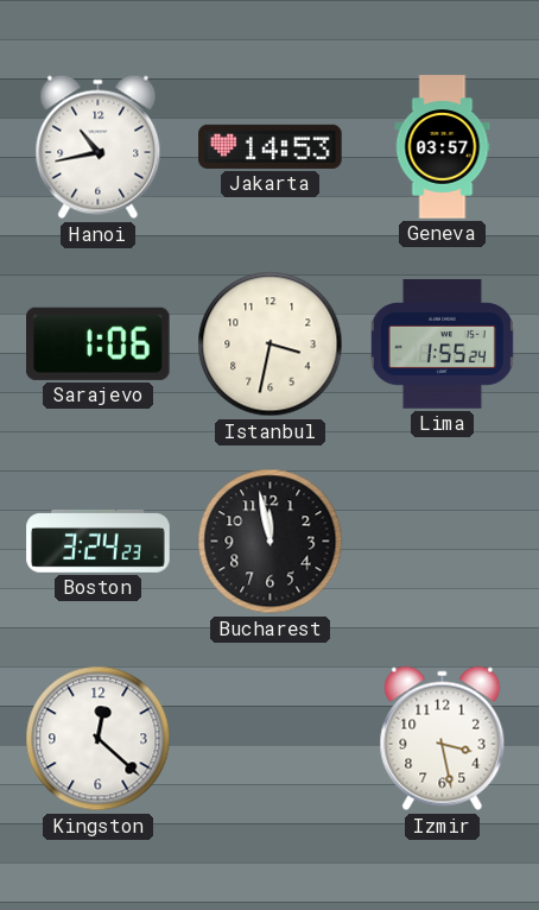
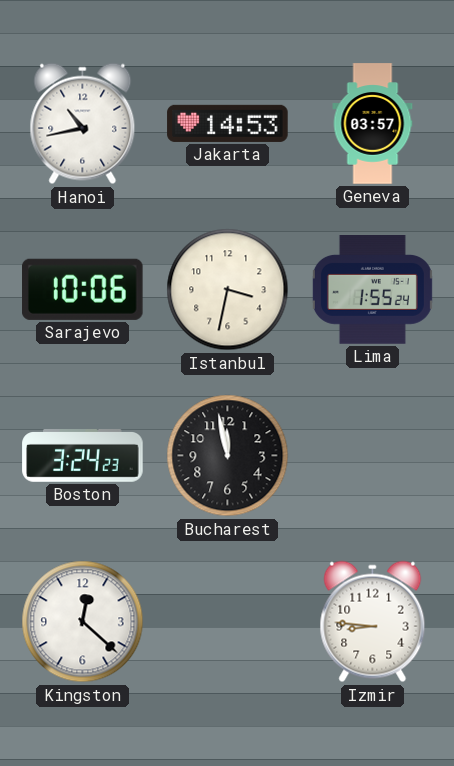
Sarajevo: 1:06 -> 10:06 (83, 289)
Izmir: 3:28 -> 8:46 (373, 622)
